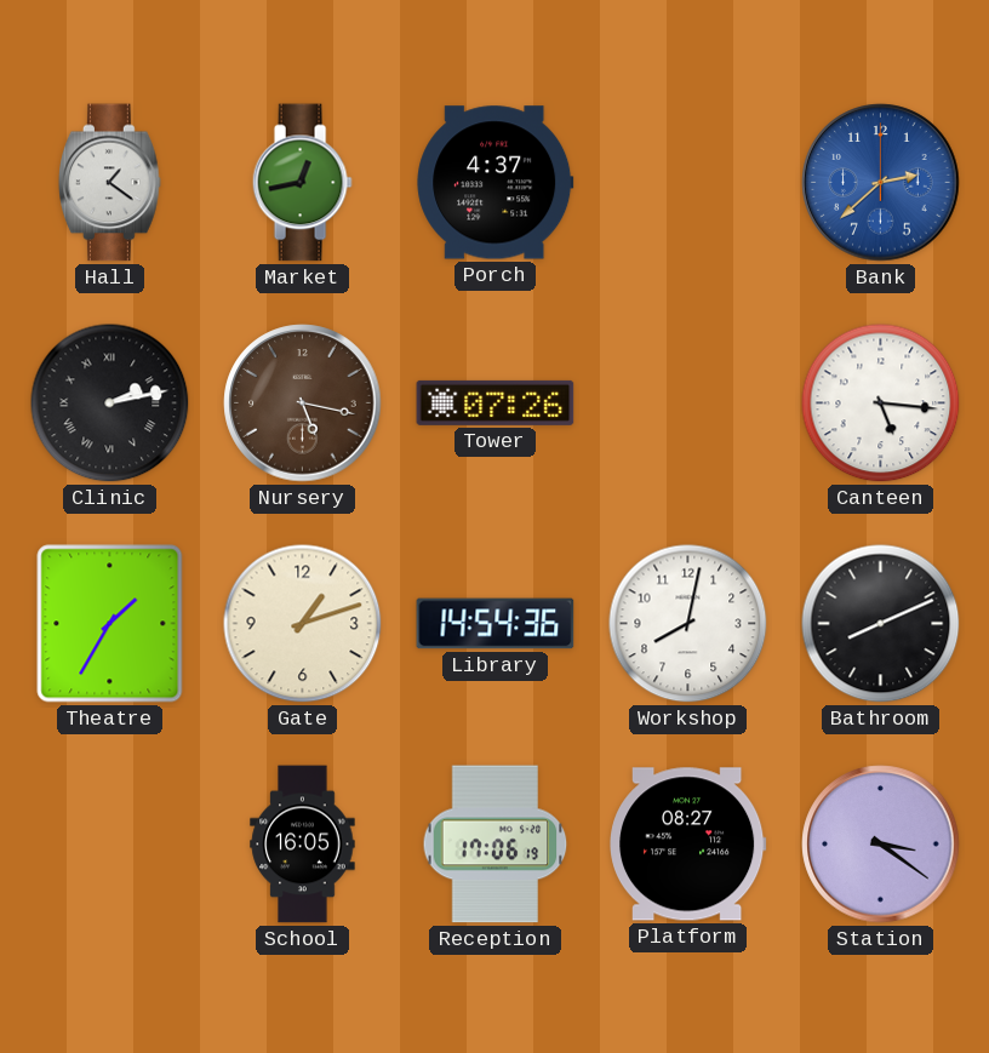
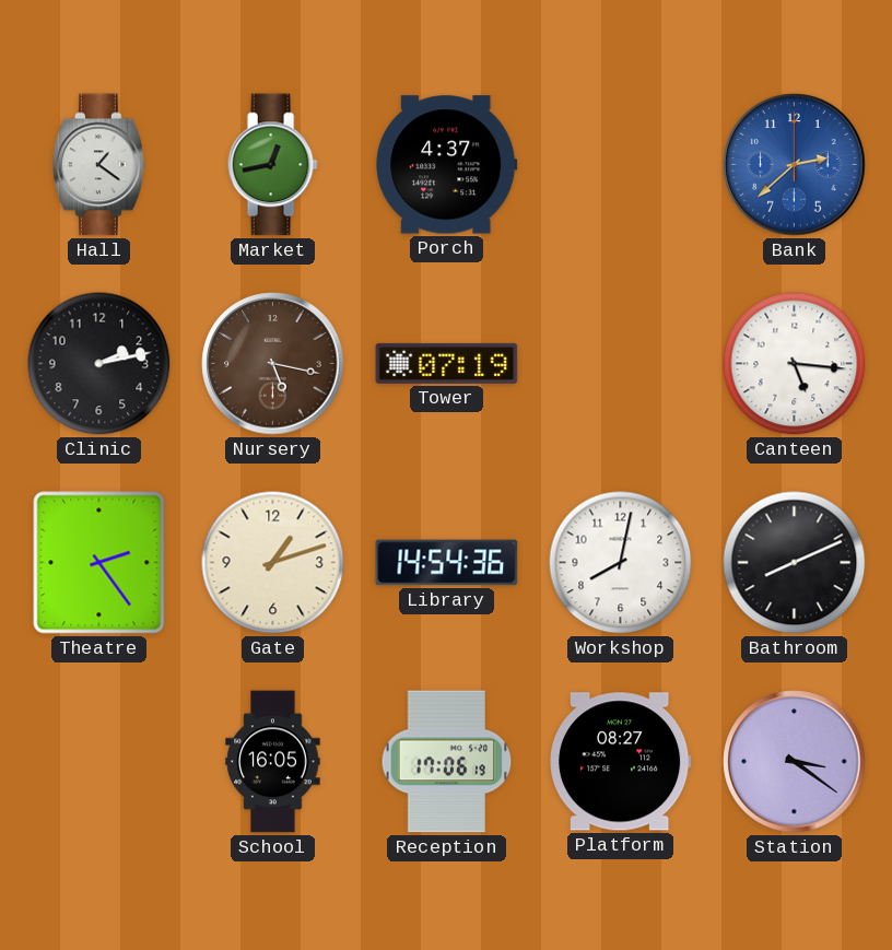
Clinic numerals: Roman -> Arabic (99, 364)
Tower: 07:26 -> 07:19 (447, 363)
Theatre: 1:35 -> 2:24 (99, 563)
